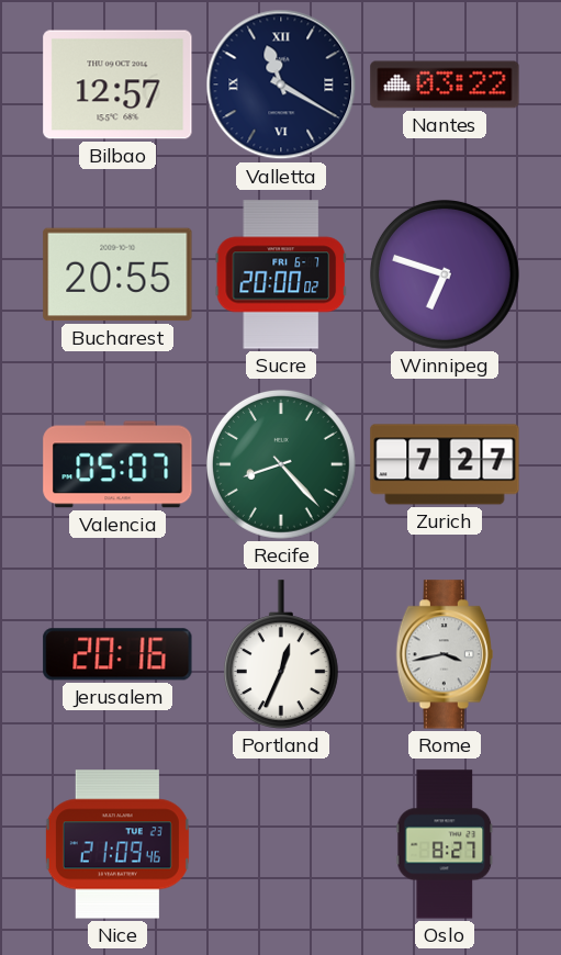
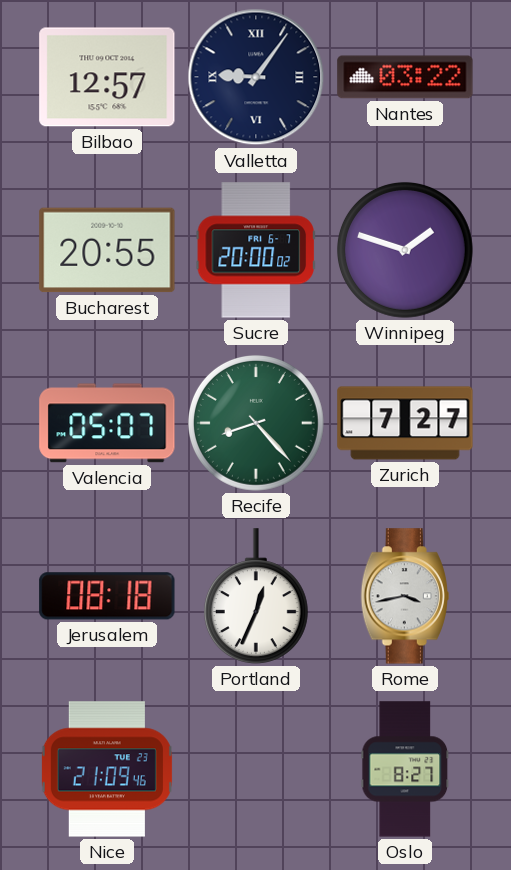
Valletta: 11:20 -> 9:06 (256, 77)
Winnipeg: 6:48 -> 1:48 (405, 250)
Jerusalem: 20:16 -> 08:18 (107, 596)
